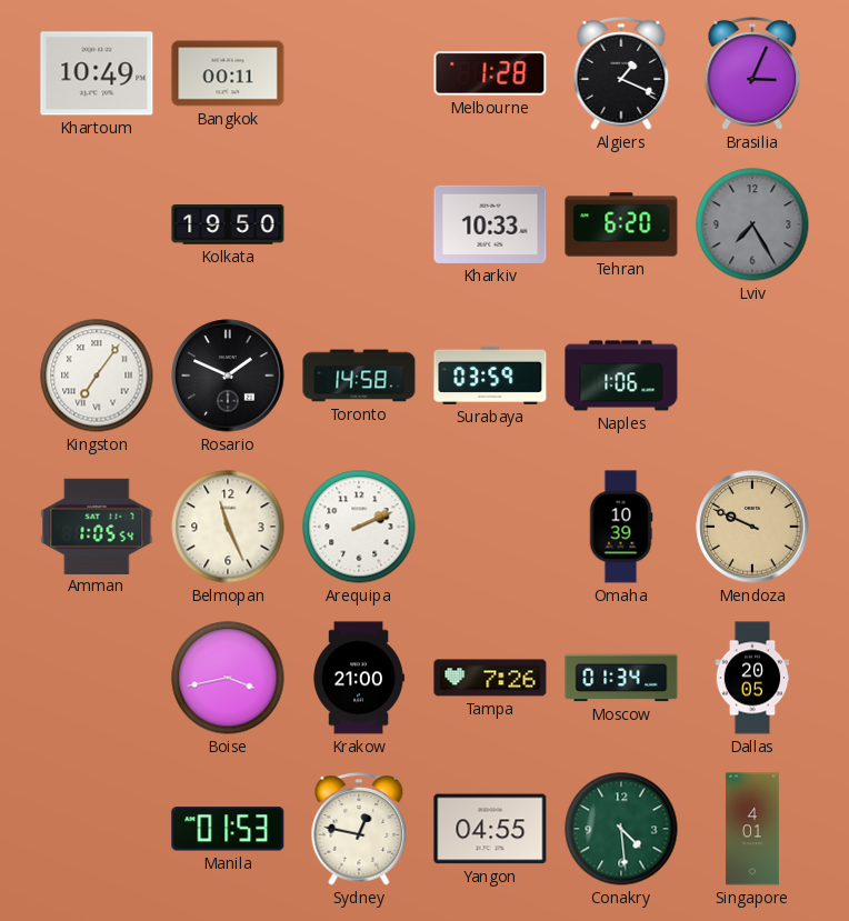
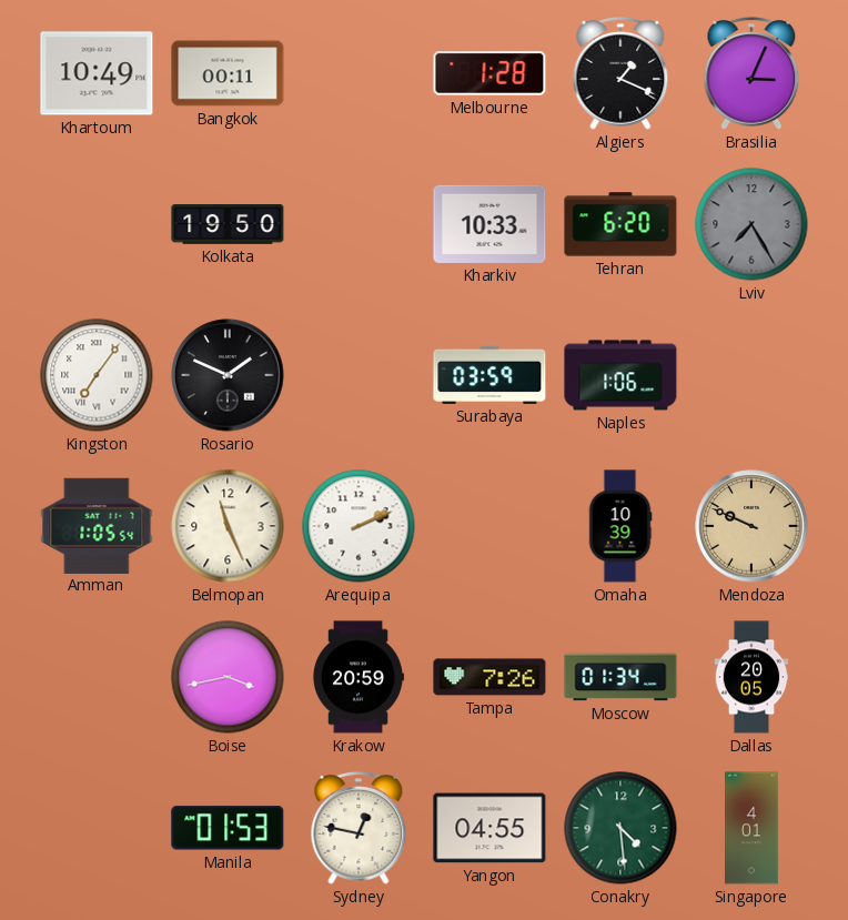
Toronto: 14:58 -> none (359, 376)
Krakow: 21:00 -> 20:59 (359, 677)
